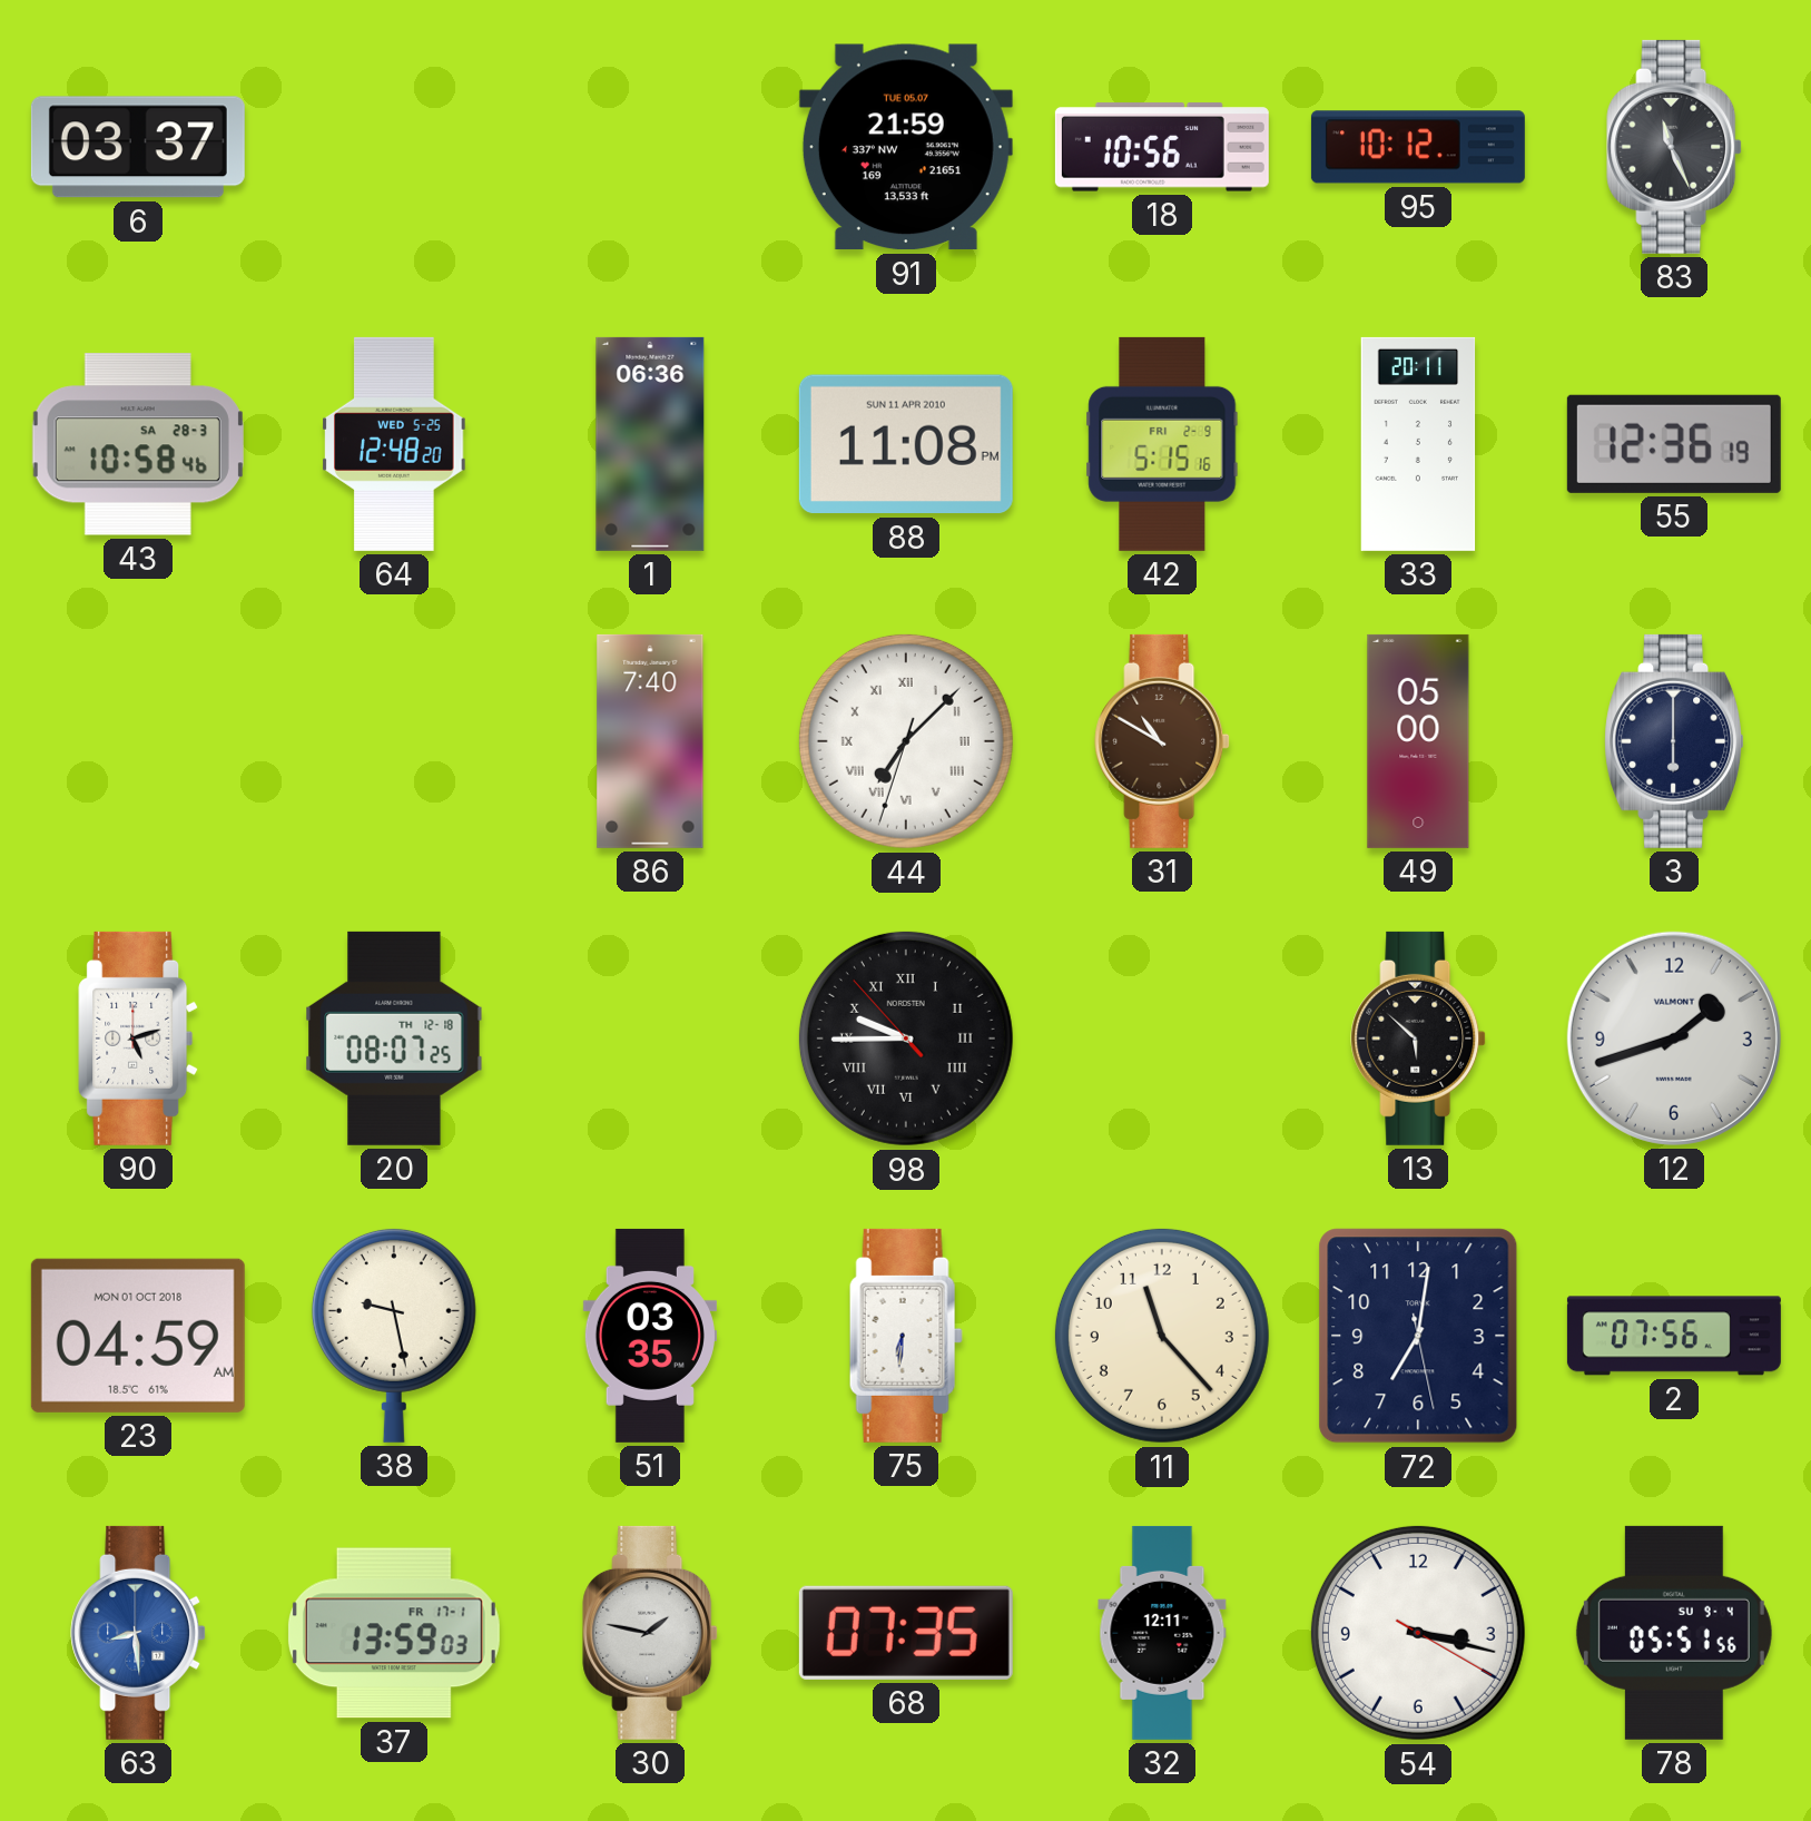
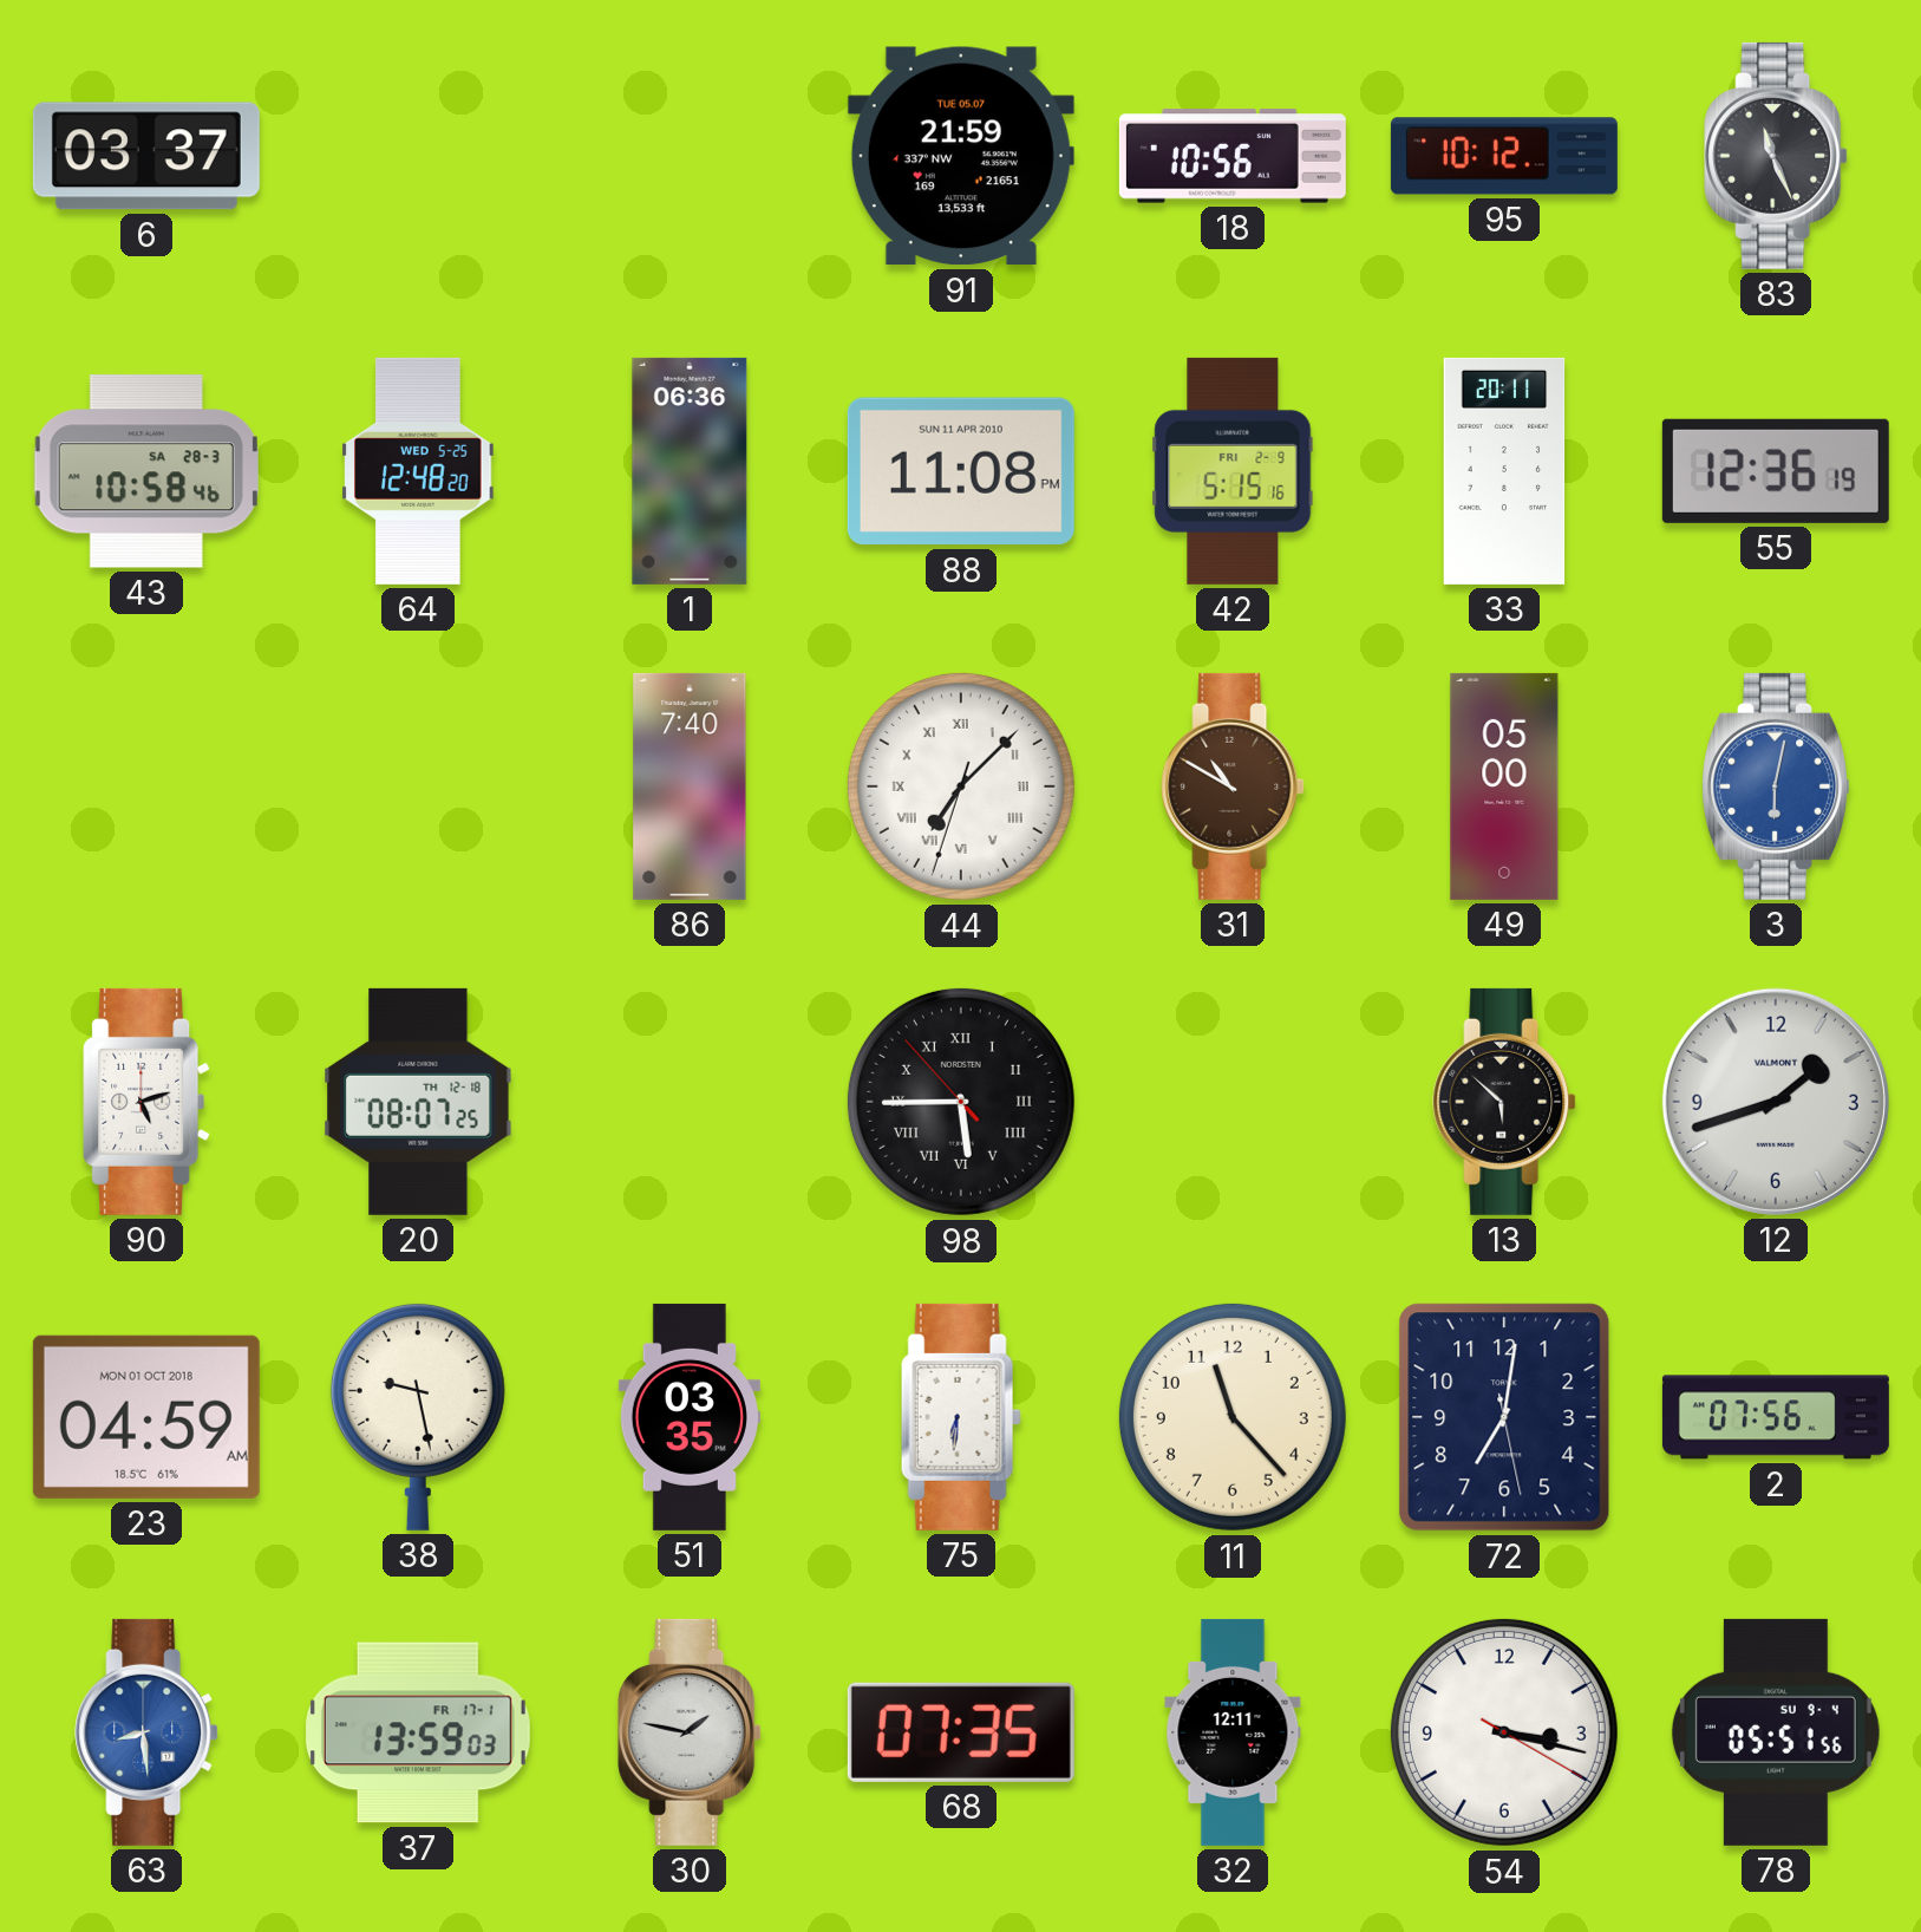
3: 6:00 -> 6:02 (1776, 786)
3 dial: navy -> blue (1776, 786)
98: 9:44 -> 5:44 (961, 1102)
